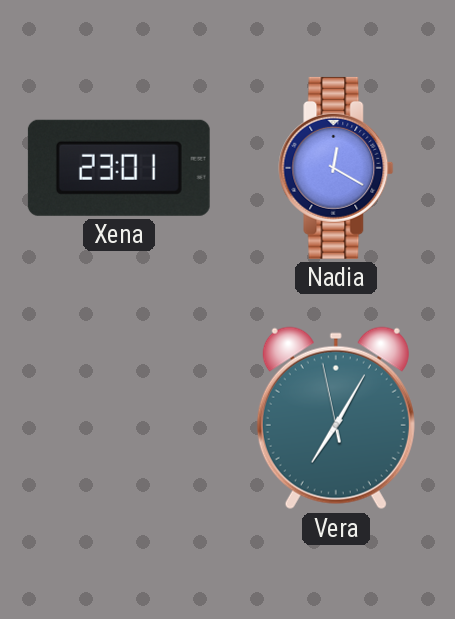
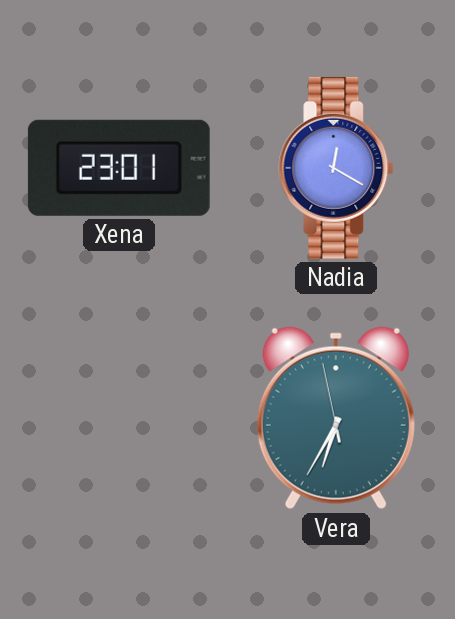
Vera: 7:04 -> 6:34 (336, 418)
